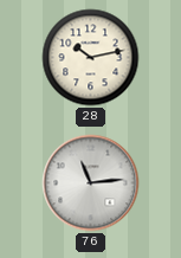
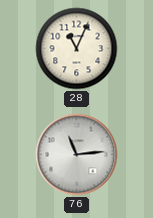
28: 10:13 -> 11:04 (77, 49)
